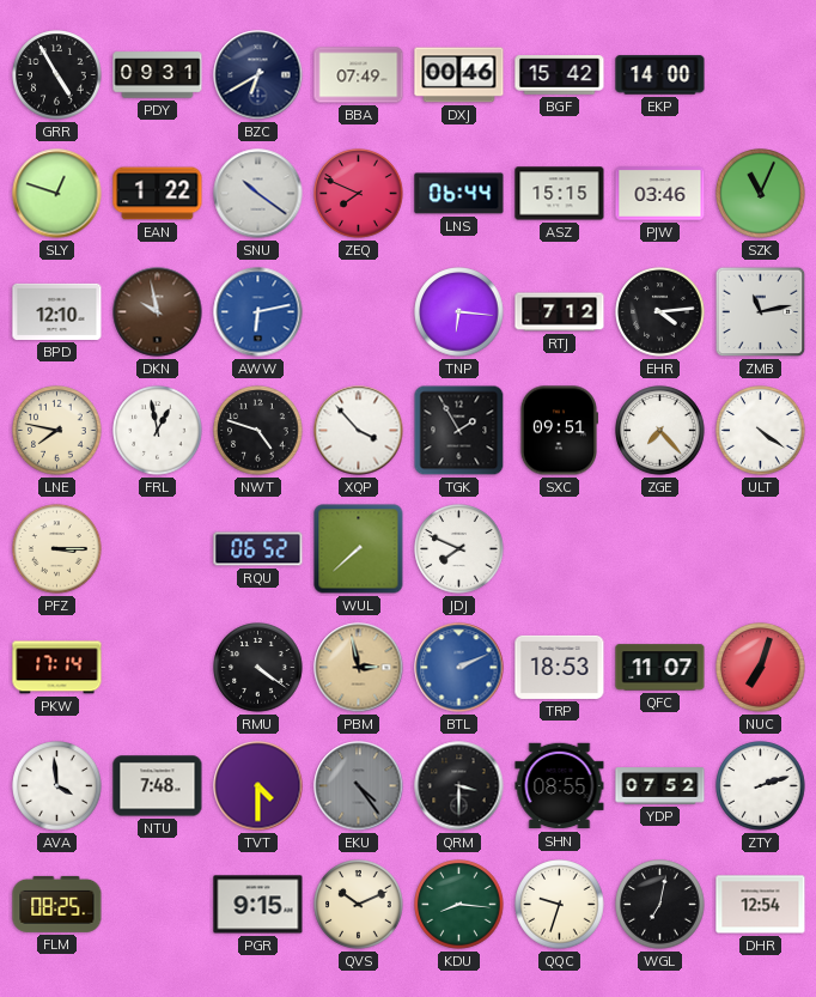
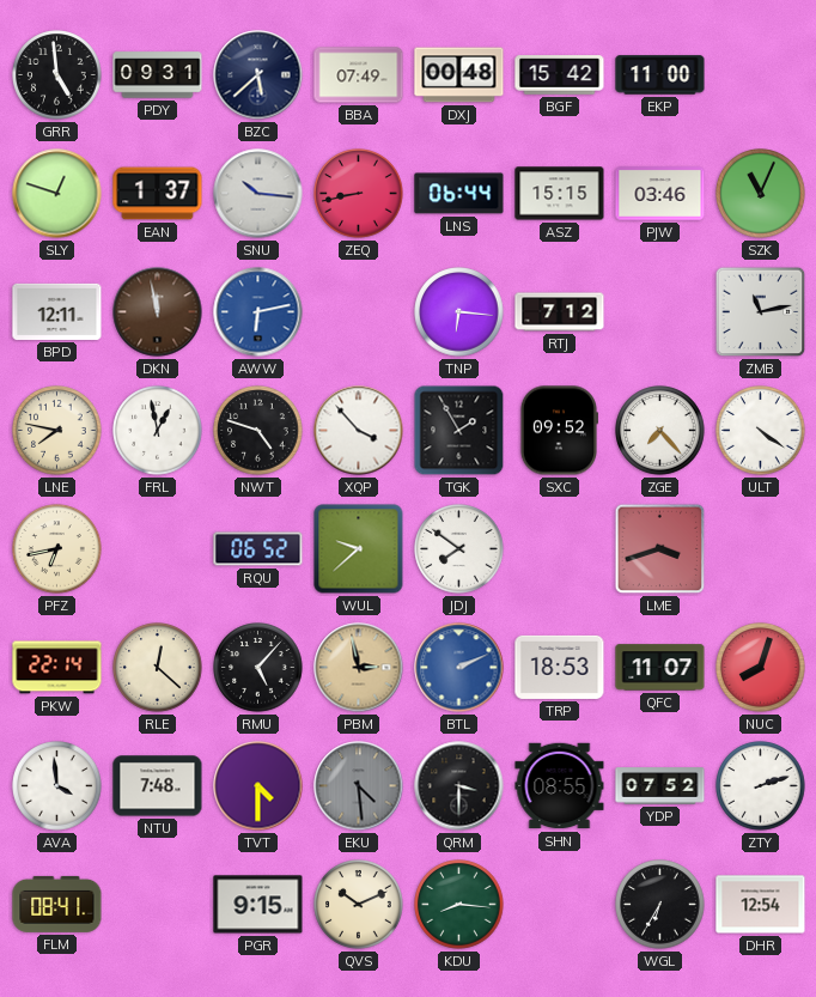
GRR: 4:55 -> 4:59 (57, 75)
BZC: 6:40 -> 5:38 (258, 75)
DXJ: 00:46 -> 00:48 (459, 75)
EKP: 14:00 -> 11:00 (660, 75)
EAN: 1:22 -> 1:37 (158, 194)
SNU: 10:21 -> 10:16 (258, 194)
ZEQ: 7:49 -> 8:43 (359, 194)
BPD: 12:10 -> 12:11 (57, 311)
DKN: 9:58 -> 11:58 (158, 312)
EHR: 4:14 -> none (660, 312)
SXC: 09:51 -> 09:52 (558, 431)
PFZ: 3:15 -> 6:43 (57, 549)
WUL: 7:38 -> 9:38 (359, 549)
JDJ: 7:49 -> 7:51 (459, 549)
LME: none -> 3:42 (660, 549)
PKW: 17:14 -> 22:14 (57, 668)
RLE: none -> 12:22 (158, 668)
RMU: 4:21 -> 5:07 (258, 668)
NUC: 7:03 -> 8:03 (761, 668)
EKU: 4:24 -> 4:29 (359, 786)
FLM: 08:25 -> 08:41 (57, 904)
QQC: 9:33 -> none (560, 905)
WGL: 7:02 -> 6:35 (660, 905)
